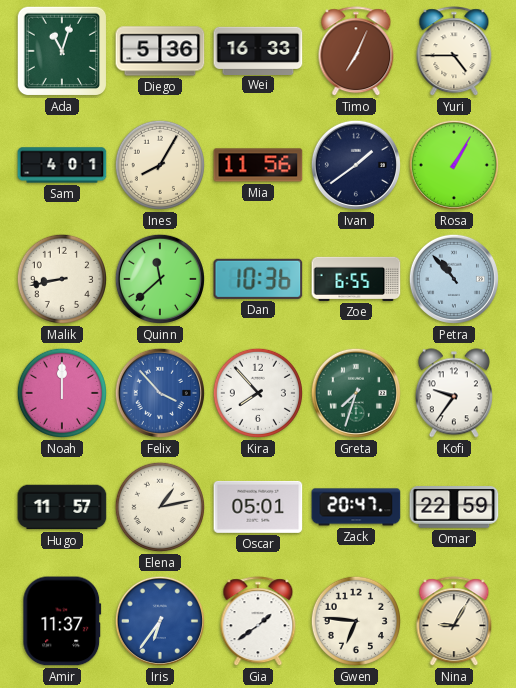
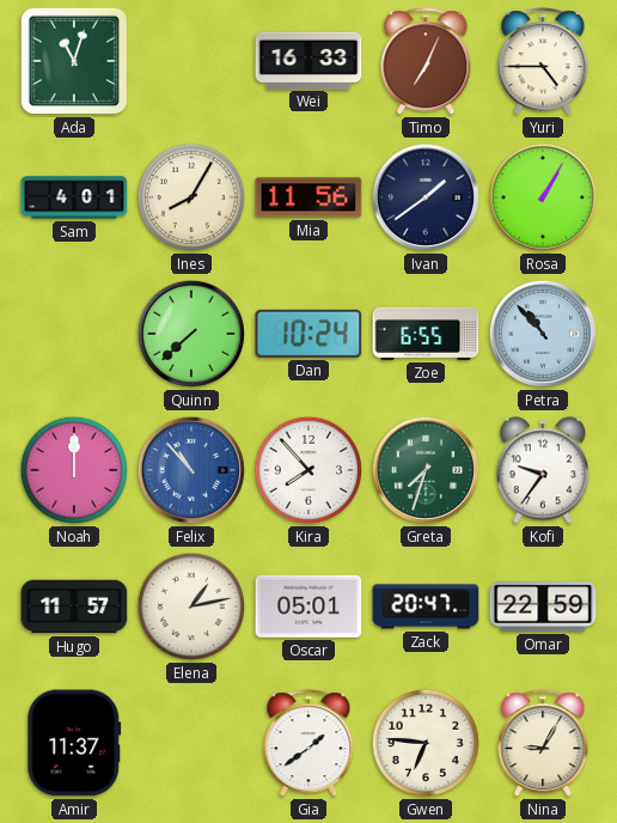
Diego: 5:36 -> none (160, 51)
Malik: 8:43 -> none (62, 279)
Quinn: 11:38 -> 7:38 (191, 334)
Dan: 10:36 -> 10:24 (308, 334)
Felix: 3:53 -> 10:53 (191, 470)
Iris: 6:36 -> none (160, 621)
